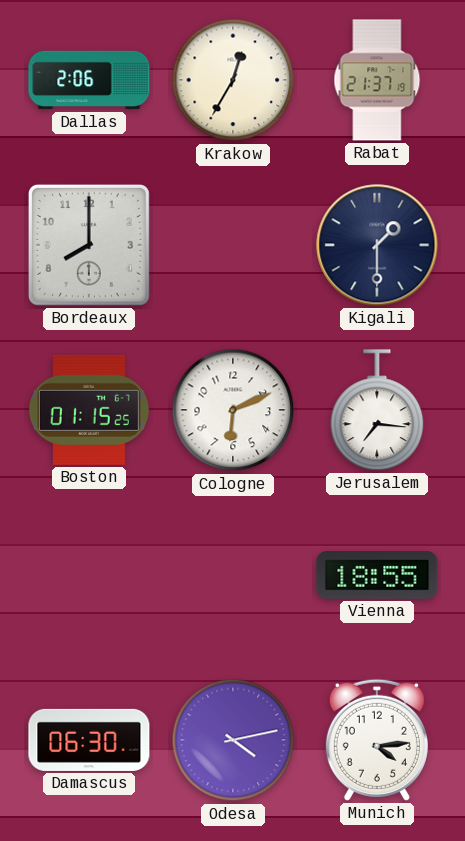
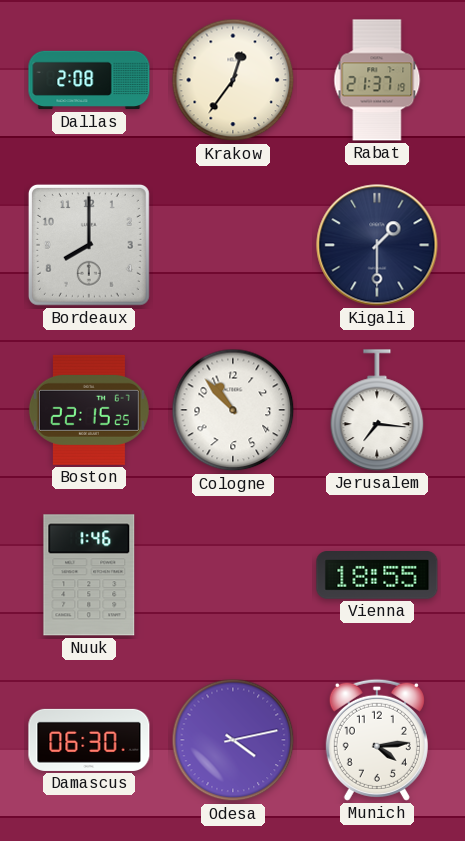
Dallas: 2:06 -> 2:08 (89, 80)
Krakow: 12:35 -> 12:36 (233, 80)
Boston: 01:15 -> 22:15 (89, 410)
Cologne: 6:11 -> 10:53 (233, 410)
Nuuk: none -> 1:46 (89, 575)
